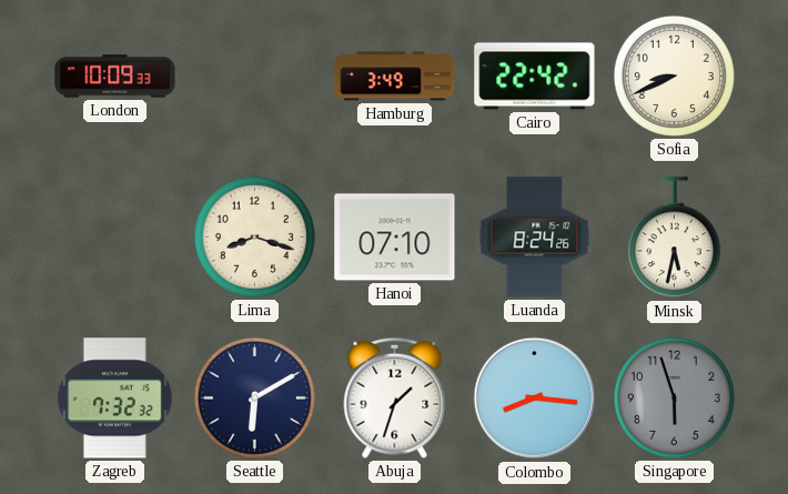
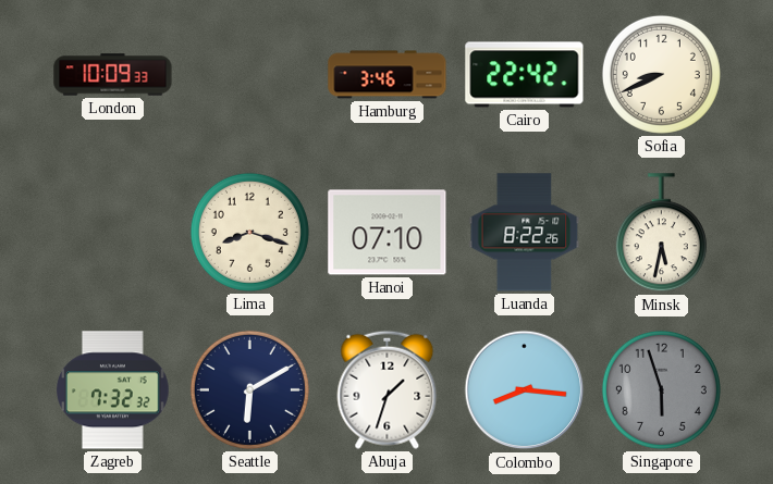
Hamburg: 3:49 -> 3:46 (388, 75)
Luanda: 8:24 -> 8:22 (525, 233)
